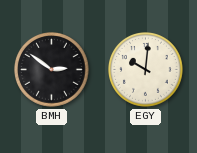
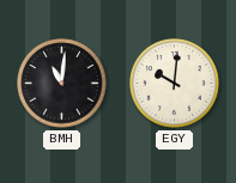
BMH: 2:51 -> 11:01 (62, 84)
